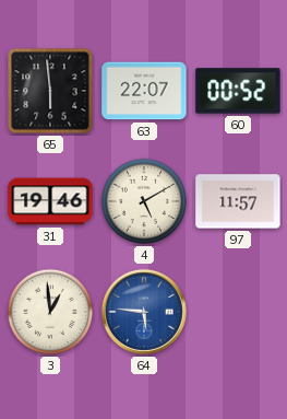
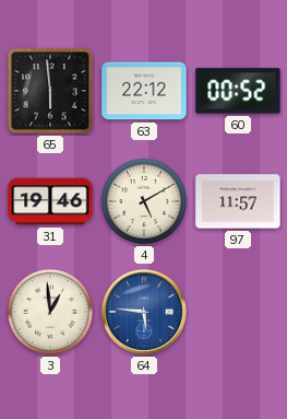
63: 22:07 -> 22:12 (144, 91)
